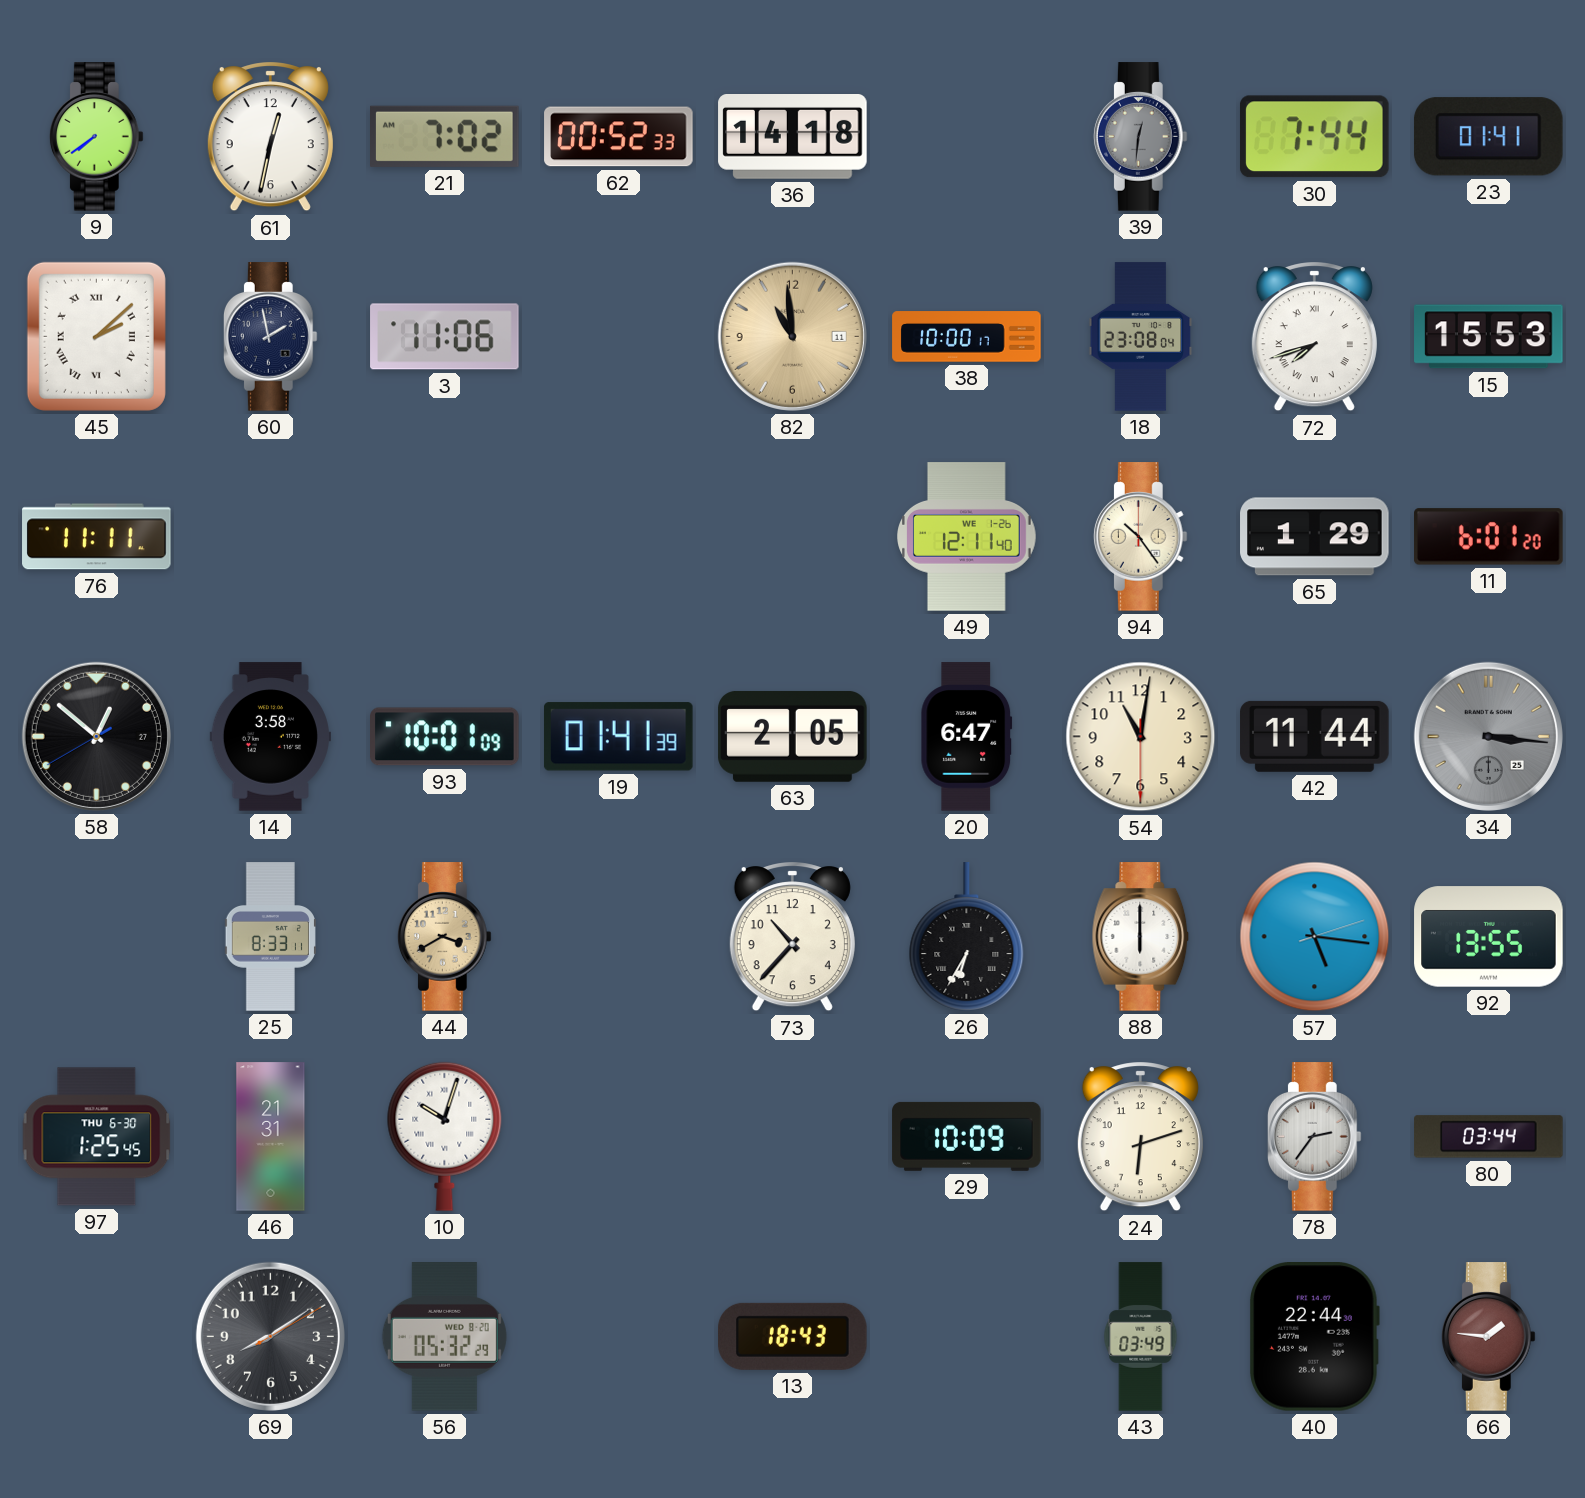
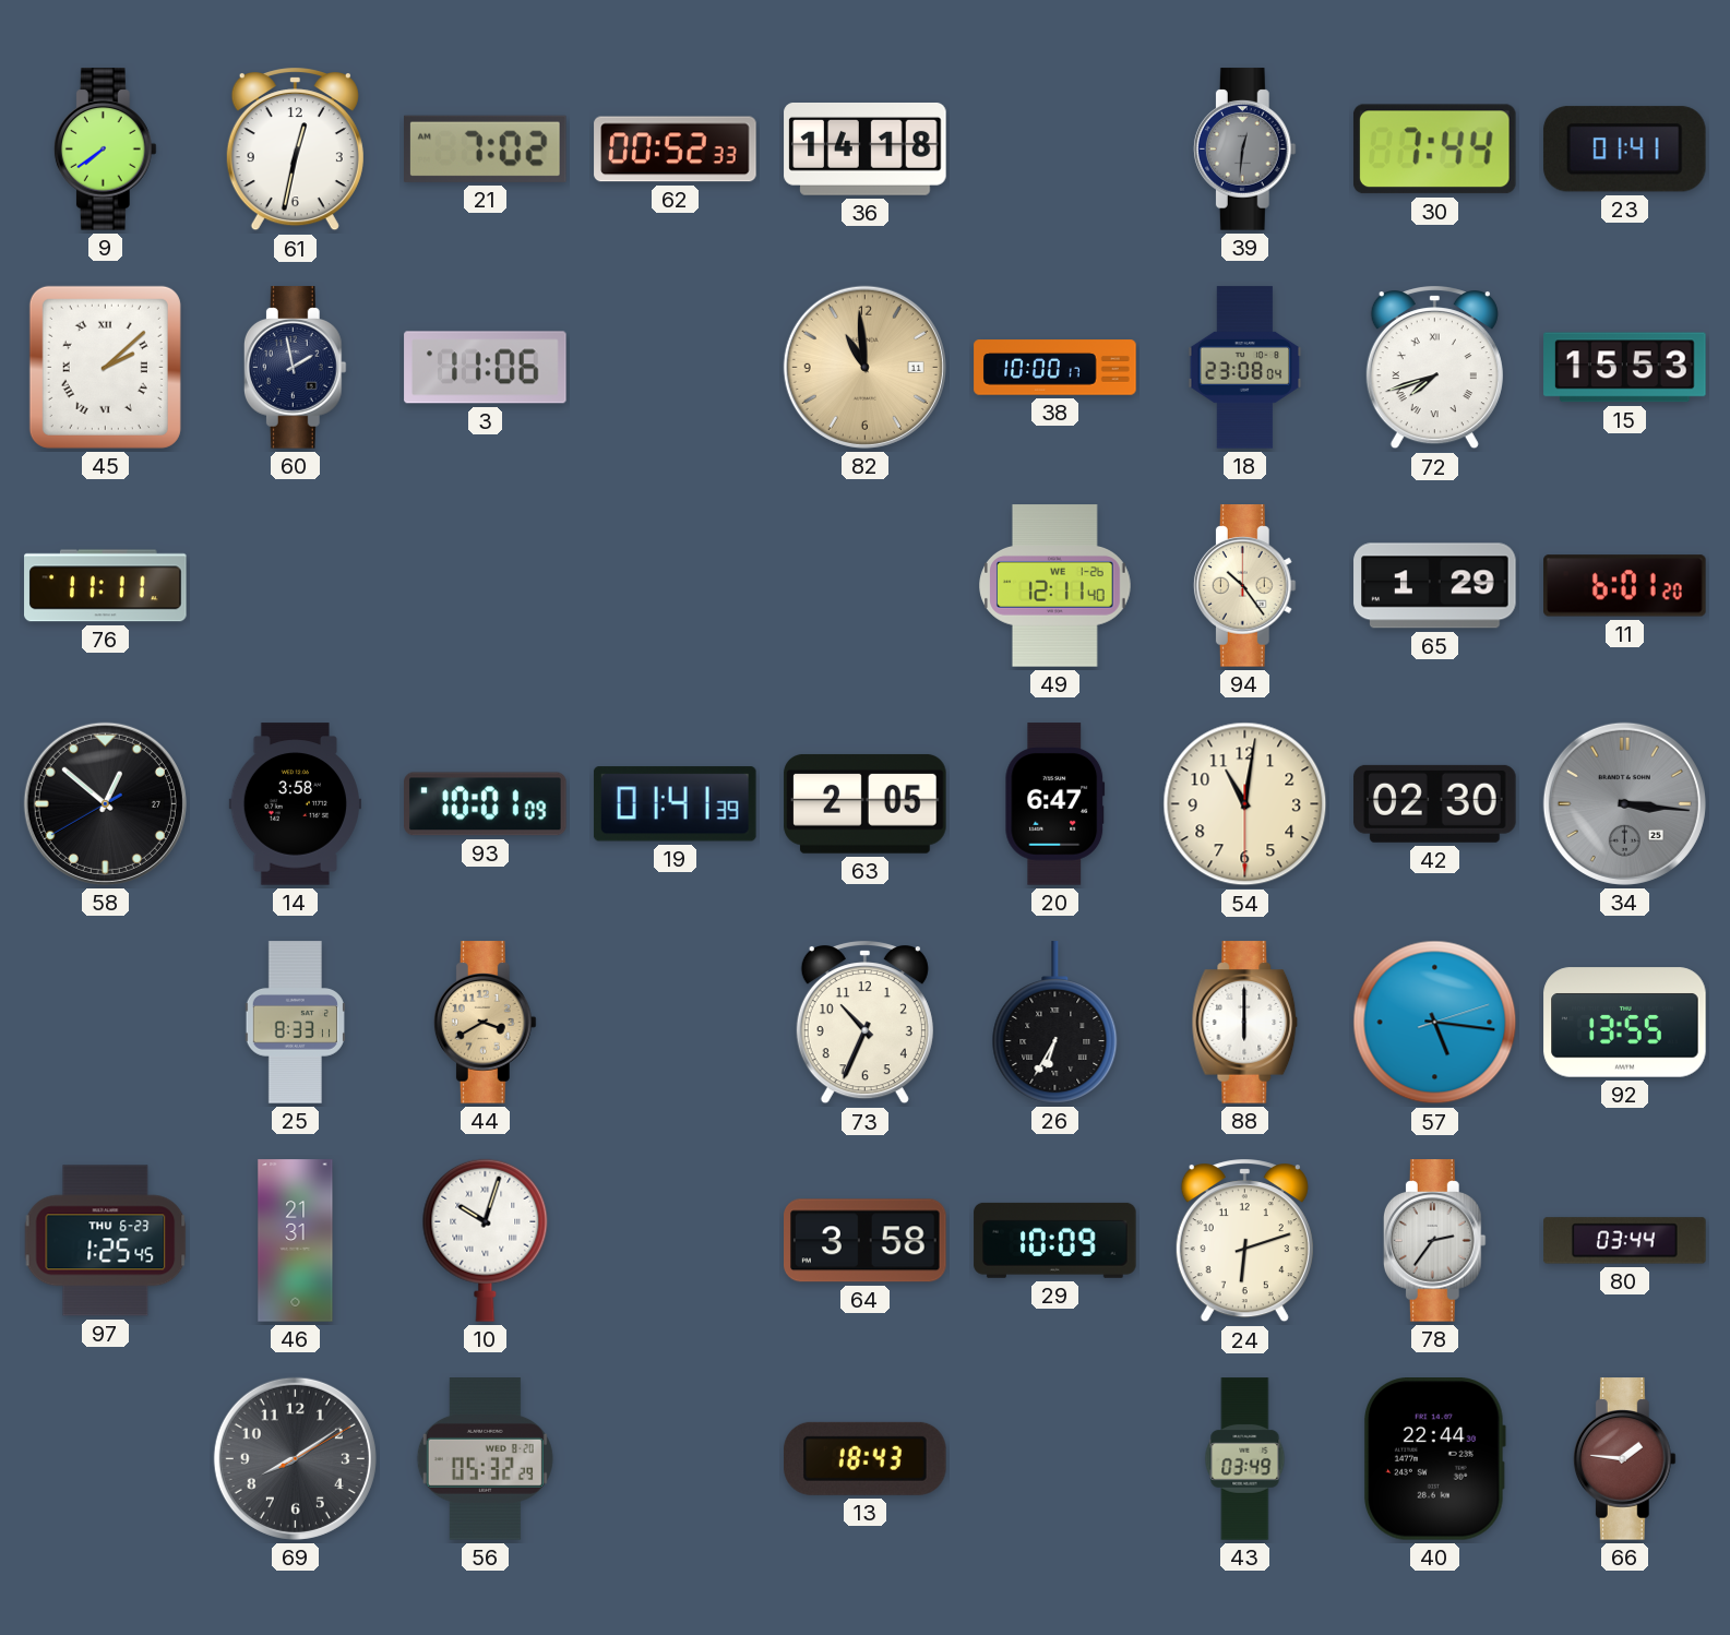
42: 11:44 -> 02:30 (1435, 803)
73: 10:37 -> 10:34 (864, 1023)
97 date: THU 6-30 -> THU 6-23 (106, 1241)
64: none -> 3:58 (866, 1241)
